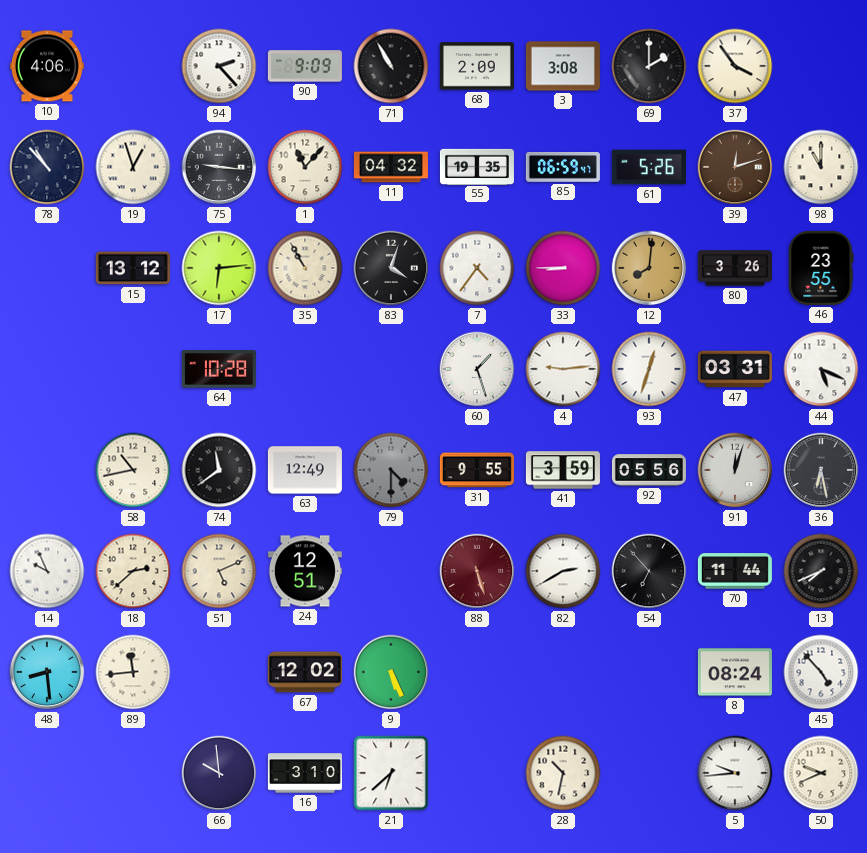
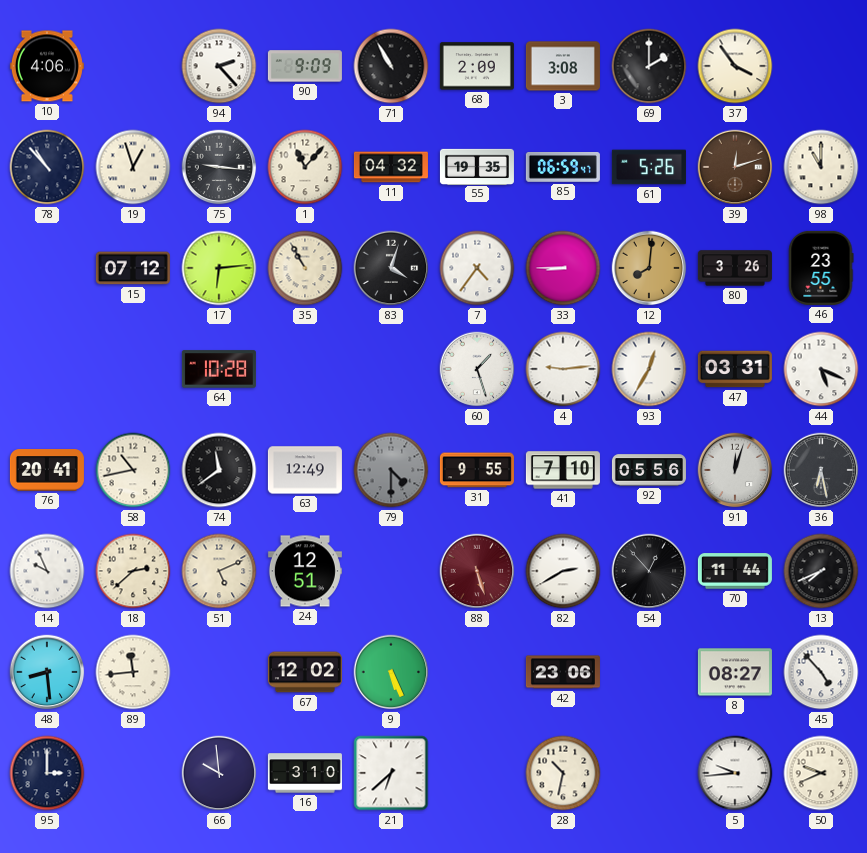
15: 13:12 -> 07:12 (133, 268)
93: 12:33 -> 12:35 (649, 369)
76: none -> 20:41 (47, 470)
41: 3:59 -> 7:10 (563, 470)
54: 6:53 -> 12:53 (649, 571)
42: none -> 23:06 (563, 672)
8: 08:24 -> 08:27 (735, 672)
95: none -> 3:00 (47, 773)
